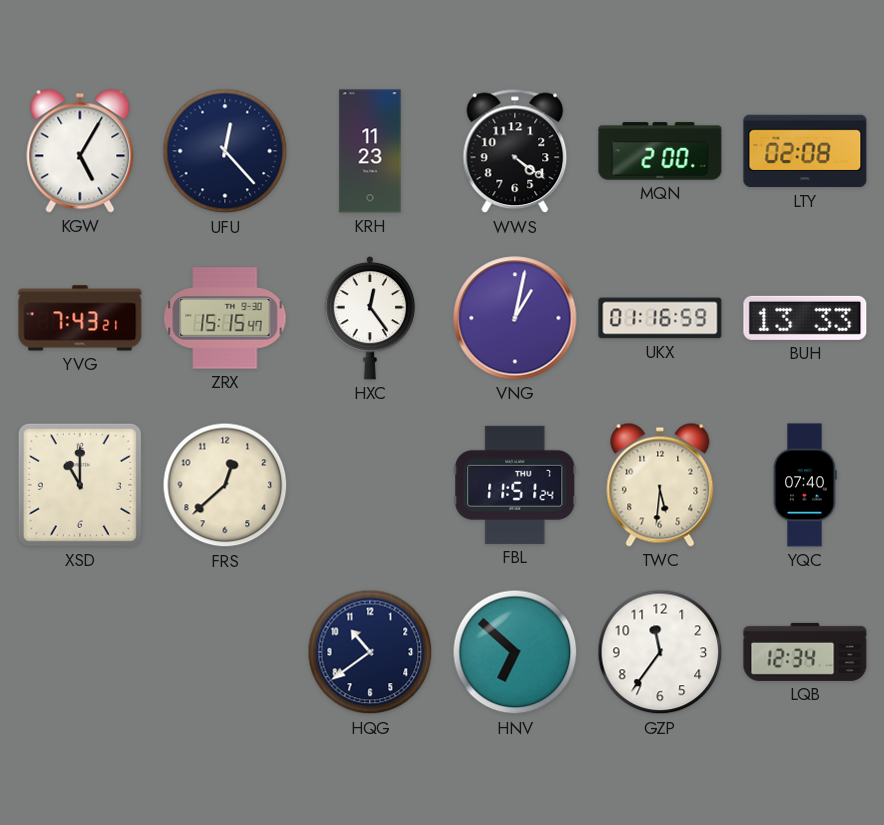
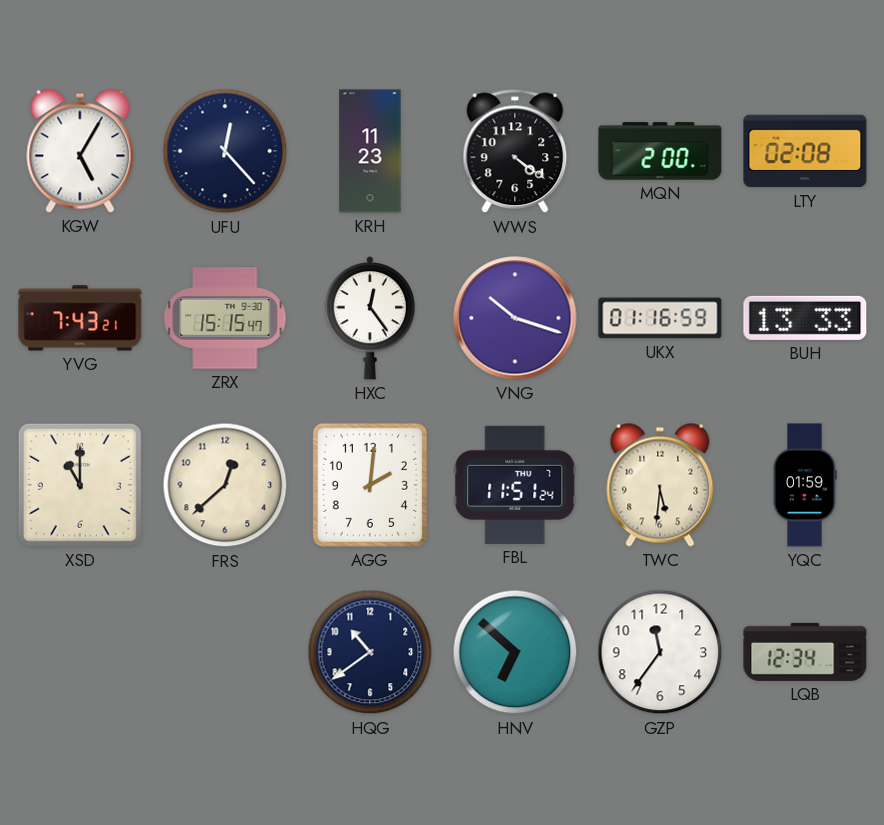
VNG: 1:02 -> 10:18 (515, 318)
AGG: none -> 2:01 (370, 485)
YQC: 07:40 -> 01:59 (805, 485)
